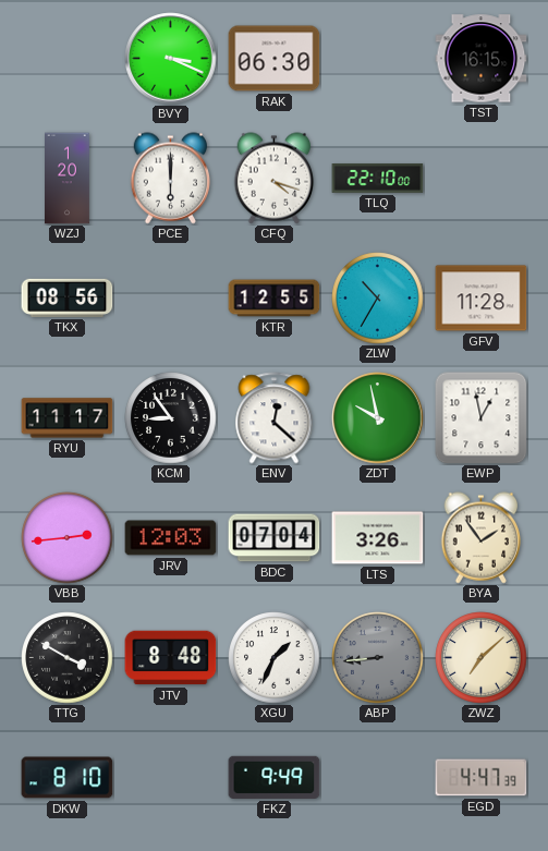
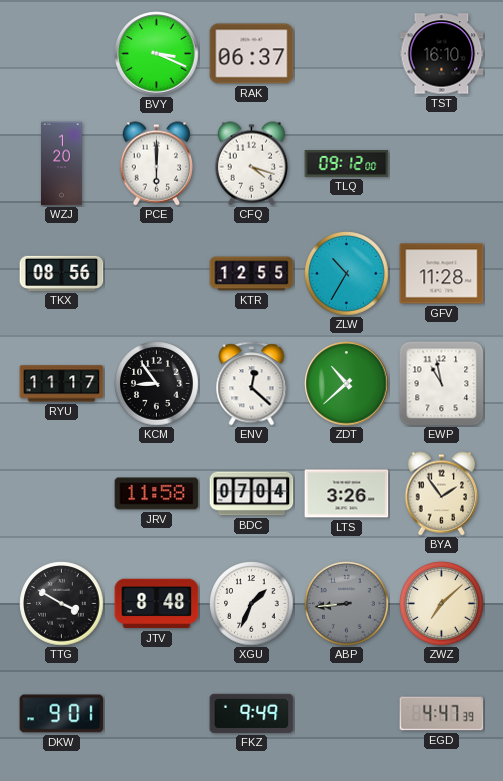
RAK: 06:30 -> 06:37 (252, 54)
TST: 16:15 -> 16:10 (442, 54)
TLQ: 22:10 -> 09:12 (347, 164)
ZDT: 9:58 -> 10:38 (347, 384)
EWP: 12:58 -> 10:58 (442, 384)
VBB: 2:44 -> none (68, 538)
JRV: 12:03 -> 11:58 (157, 494)
DKW: 8:10 -> 9:01 (62, 714)
